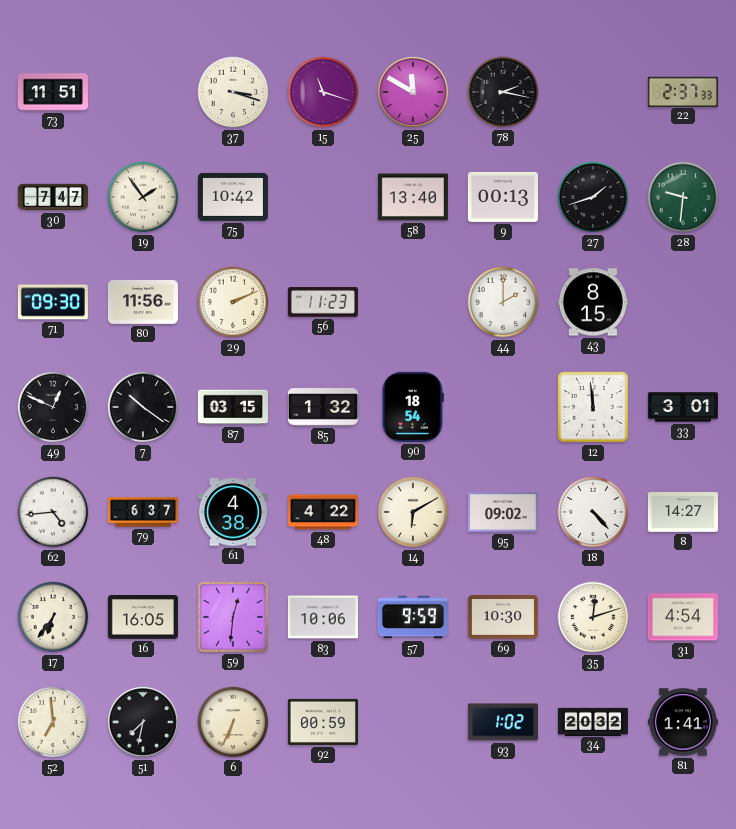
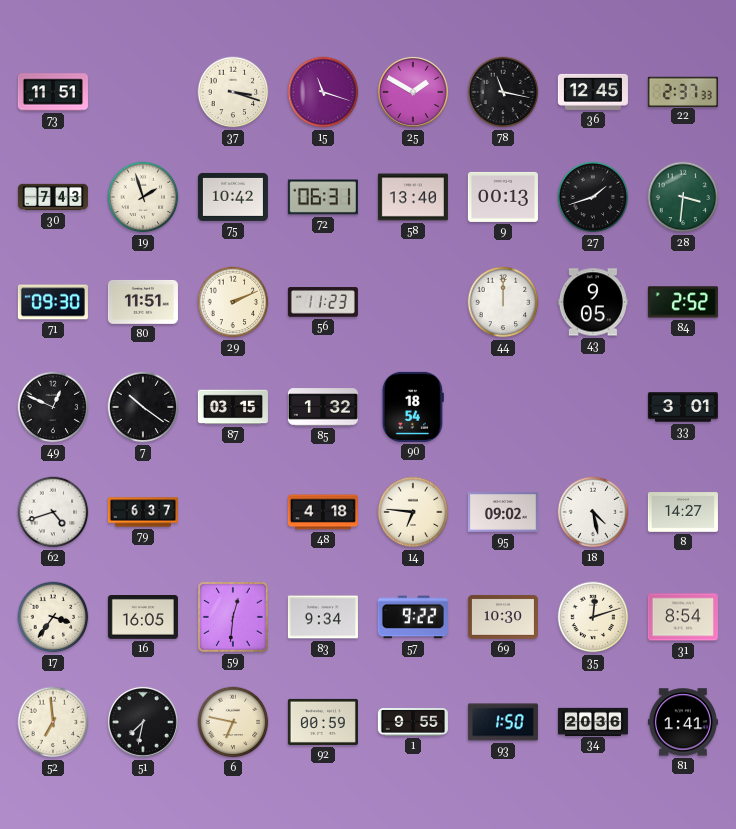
25: 11:50 -> 1:50 (413, 92)
78: 2:17 -> 11:17 (503, 92)
36: none -> 12:45 (593, 92)
30: 7:47 -> 7:43 (53, 197)
19: 1:54 -> 1:57 (143, 197)
72: none -> 06:31 (323, 197)
28: 9:31 -> 3:31 (683, 197)
80: 11:56 -> 11:51 (143, 302)
44: 2:00 -> 12:00 (503, 302)
43: 8:15 -> 9:05 (593, 302)
84: none -> 2:52 (683, 302)
12: 11:59 -> none (593, 407)
62: 4:44 -> 4:42 (53, 512)
61: 4:38 -> none (233, 512)
48: 4:22 -> 4:18 (323, 512)
14: 6:10 -> 6:46 (413, 512)
18: 4:23 -> 4:28 (593, 512)
17: 6:36 -> 3:36 (53, 617)
83: 10:06 -> 9:34 (323, 617)
57: 9:59 -> 9:22 (413, 617)
31: 4:54 -> 8:54 (683, 617)
6: 6:34 -> 6:47 (233, 722)
1: none -> 9:55 (413, 722)
93: 1:02 -> 1:50 (503, 722)
34: 20:32 -> 20:36 (593, 721)
